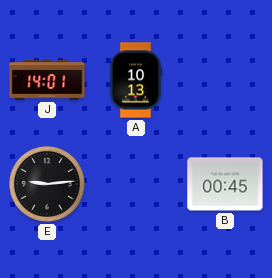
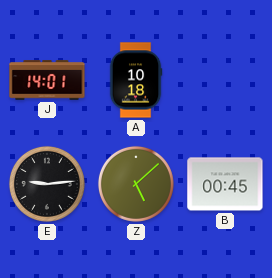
A: 10:13 -> 10:18 (136, 80)
Z: none -> 5:08 (136, 184)
